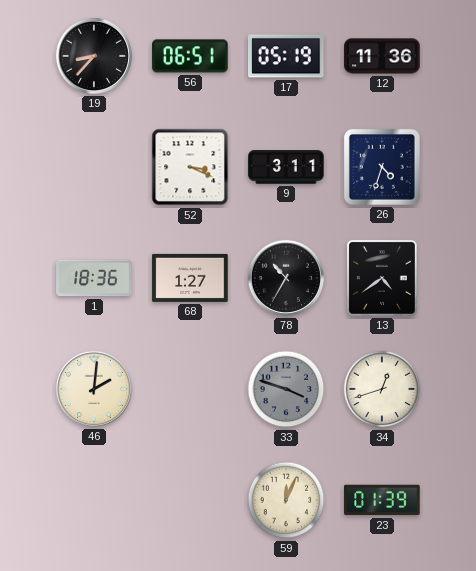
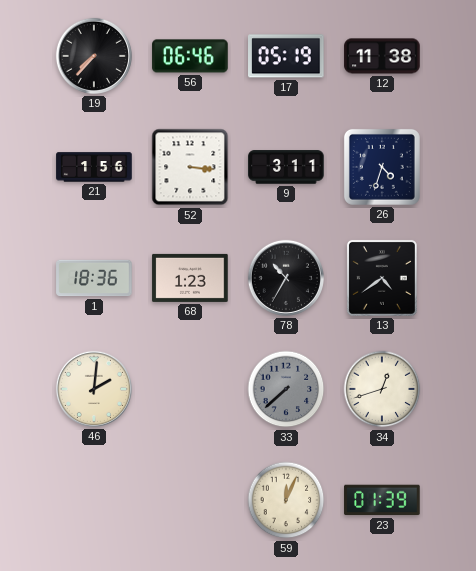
19: 8:37 -> 7:37 (94, 56)
56: 06:51 -> 06:46 (190, 56)
12: 11:36 -> 11:38 (382, 56)
21: none -> 1:56 (94, 167)
52: 3:19 -> 3:16 (190, 167)
68: 1:27 -> 1:23 (190, 278)
33: 3:48 -> 7:38 (286, 389)
